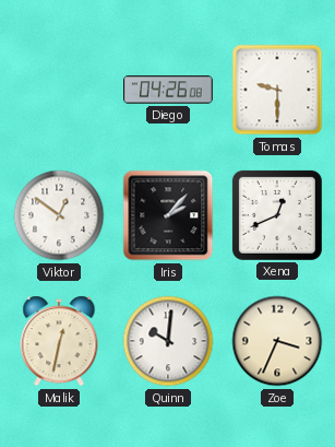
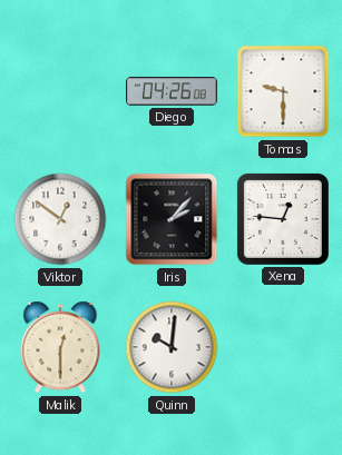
Xena: 12:41 -> 12:46 (283, 219)
Malik: 12:32 -> 12:30 (60, 347)
Zoe: 3:34 -> none (277, 341)
